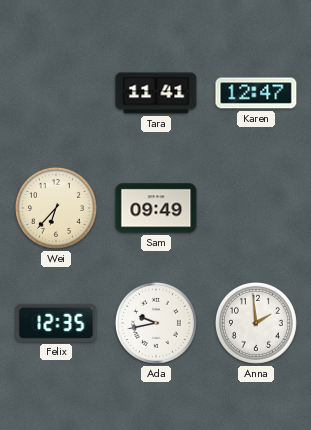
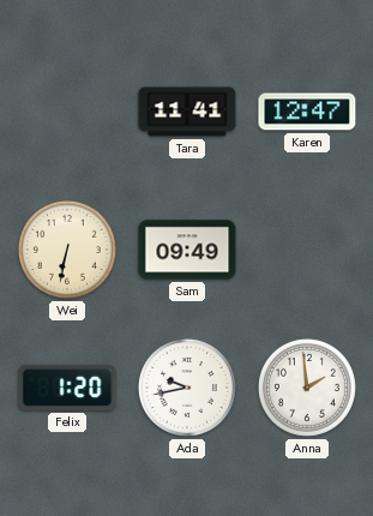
Wei: 6:37 -> 6:32 (67, 250)
Felix: 12:35 -> 1:20 (67, 388)
